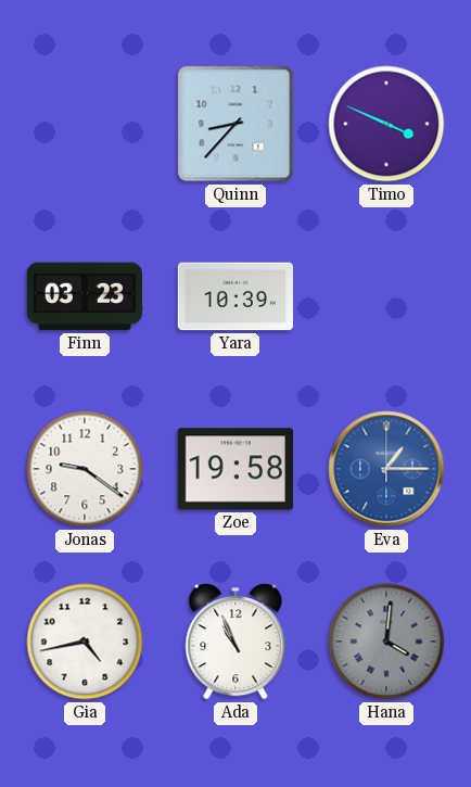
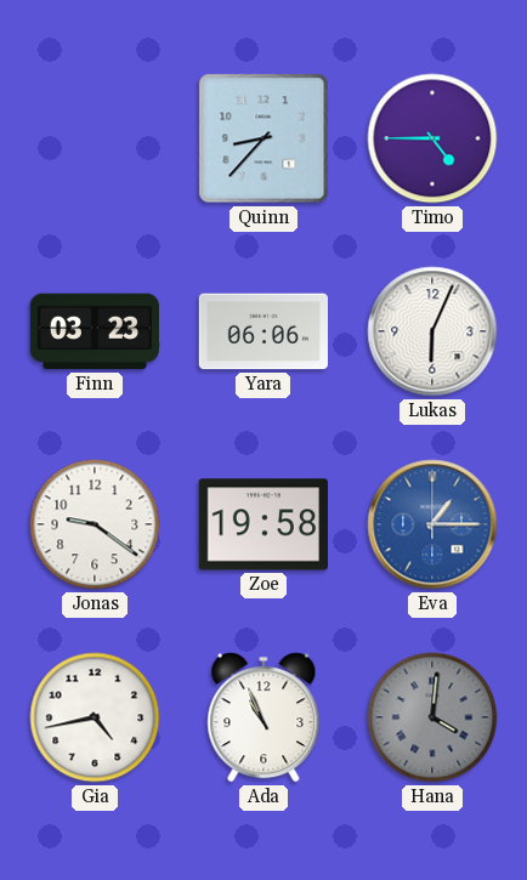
Timo: 3:49 -> 4:45 (432, 138)
Yara: 10:39 -> 06:06 (262, 331)
Lukas: none -> 6:04 (432, 331)
